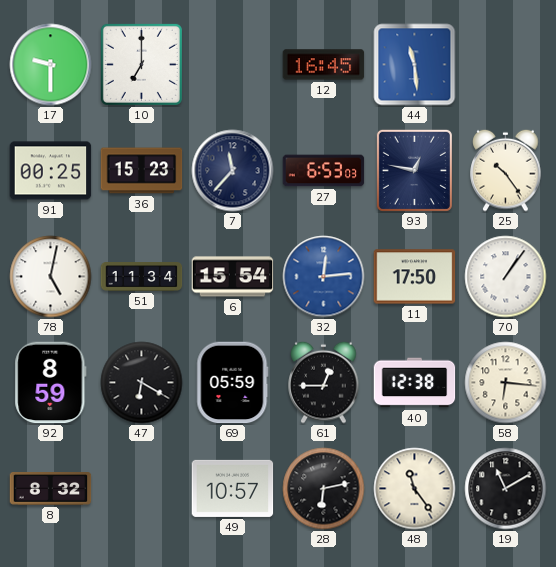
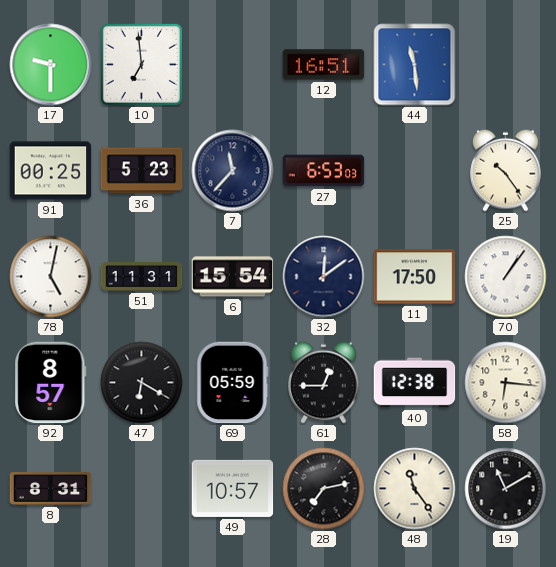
10: 7:00 -> 6:59 (141, 64)
12: 16:45 -> 16:51 (324, 65)
36: 15:23 -> 5:23 (142, 171)
93: 12:47 -> none (414, 170)
51: 11:34 -> 11:31 (142, 277)
32: 12:14 -> 12:09 (324, 277)
32 dial: blue -> navy (324, 277)
92: 8:59 -> 8:57 (51, 383)
8: 8:32 -> 8:31 (51, 489)
28: 6:13 -> 7:13 (324, 489)
